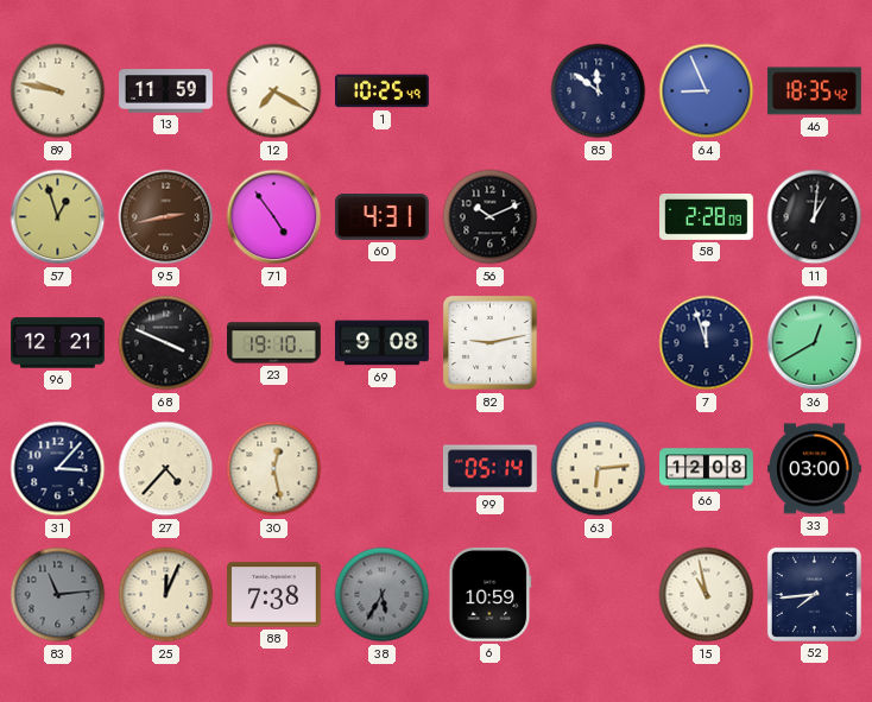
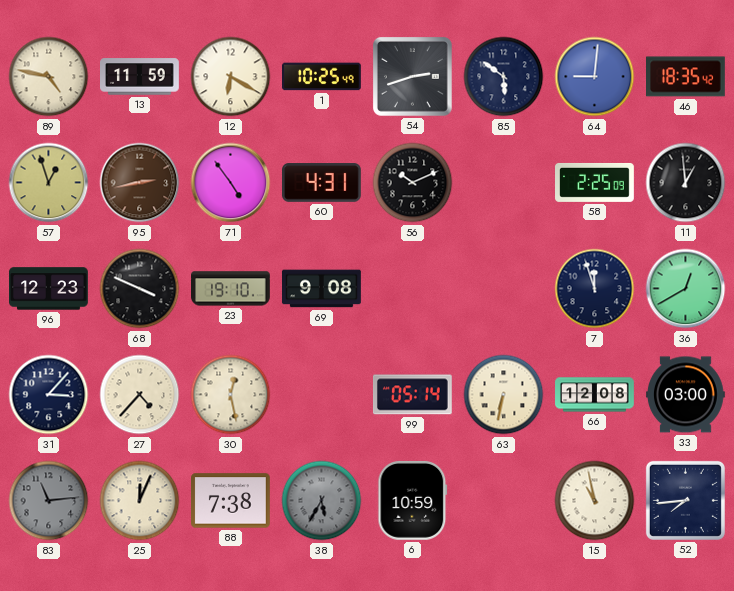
89: 9:47 -> 4:47 (49, 77)
12: 7:20 -> 6:20 (231, 77)
54: none -> 2:42 (413, 77)
85: 11:51 -> 5:51 (504, 77)
64: 8:56 -> 9:01 (595, 77)
58: 2:28 -> 2:25 (595, 182)
11: 1:01 -> 12:59 (686, 183)
96: 12:21 -> 12:23 (49, 289)
82: 9:13 -> none (491, 343)
63: 6:14 -> 6:32 (504, 395)
